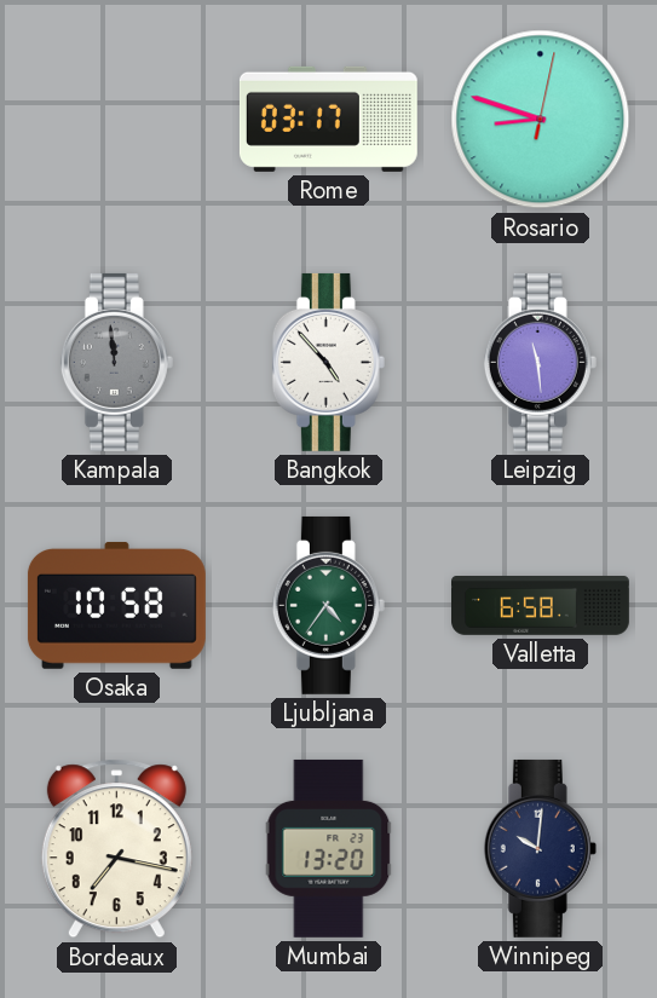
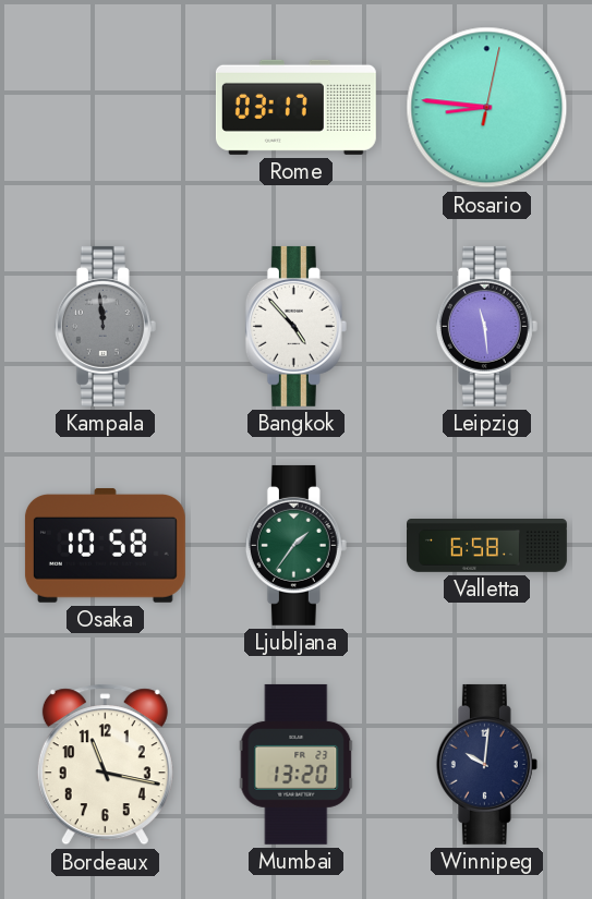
Rosario: 8:48 -> 8:46 (487, 108)
Ljubljana: 4:36 -> 1:36 (295, 545)
Bordeaux: 7:17 -> 11:17 (105, 765)
